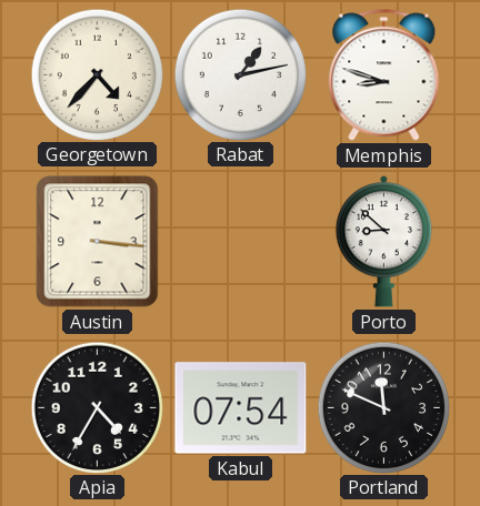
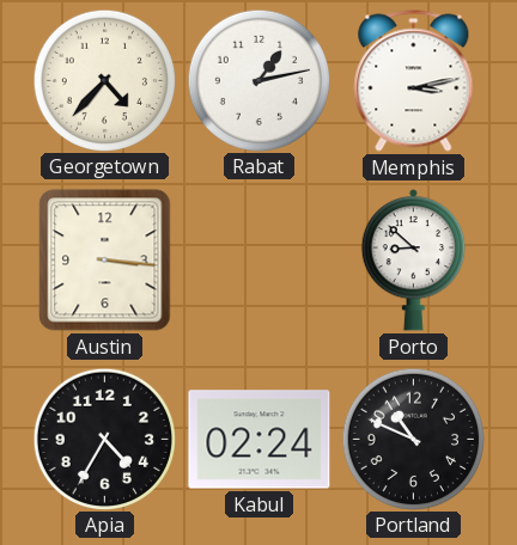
Memphis: 8:48 -> 3:13 (414, 81)
Kabul: 07:54 -> 02:24 (260, 440)
Portland: 11:49 -> 10:49 (413, 439)
